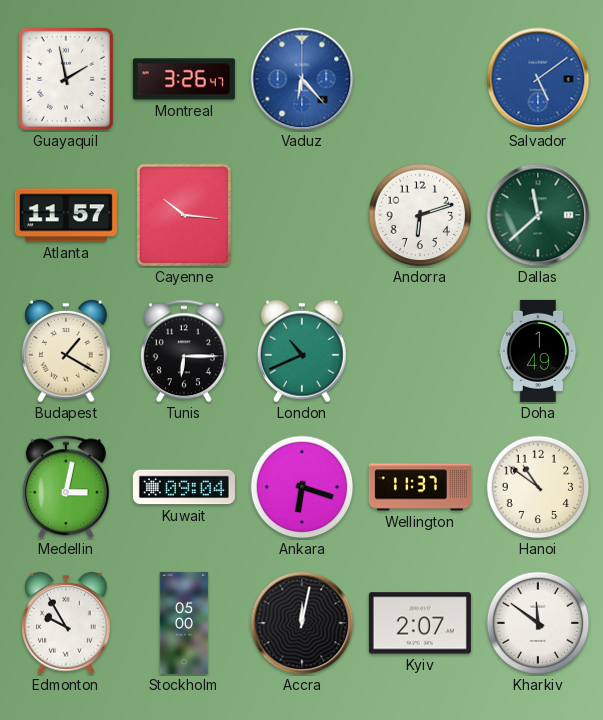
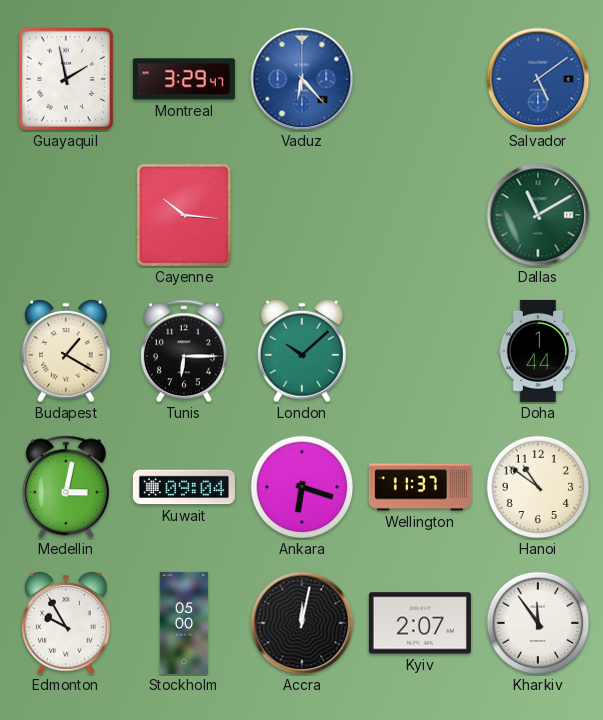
Montreal: 3:26 -> 3:29 (184, 79)
Atlanta: 11:57 -> none (66, 215)
Andorra: 6:12 -> none (420, 215)
Dallas: 11:38 -> 11:10 (538, 215)
London: 10:41 -> 10:08 (303, 351)
Doha: 1:49 -> 1:44 (538, 351)
Kharkiv: 11:51 -> 11:54 (538, 623)
